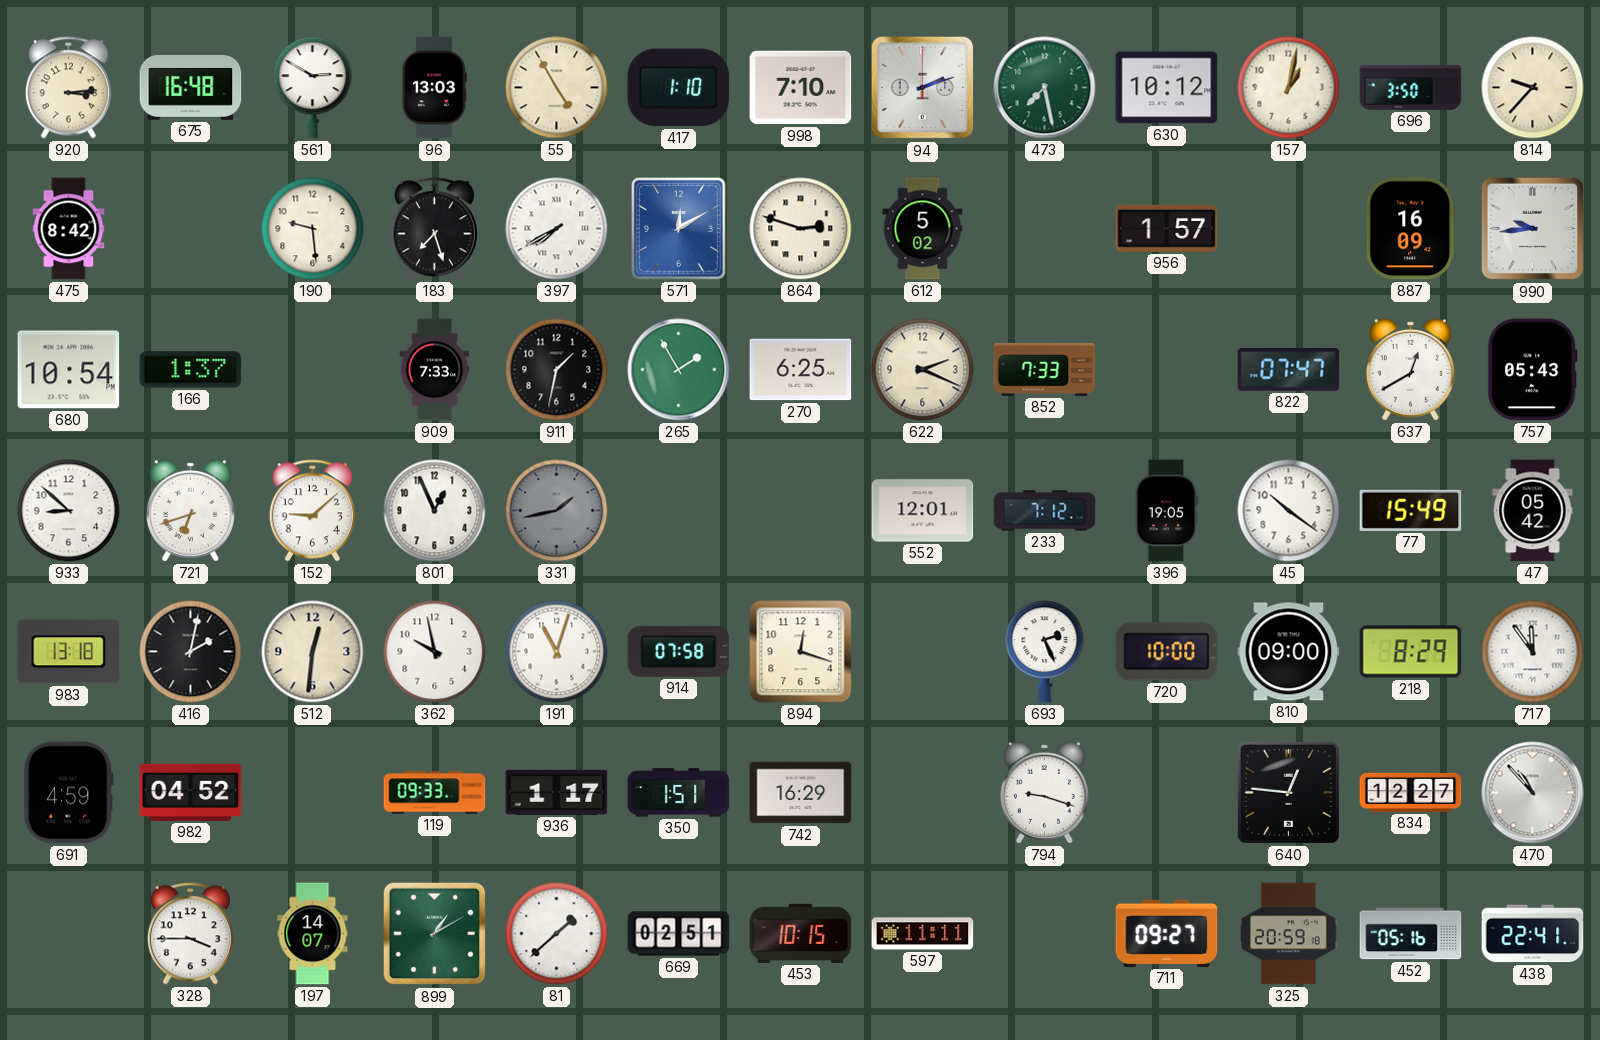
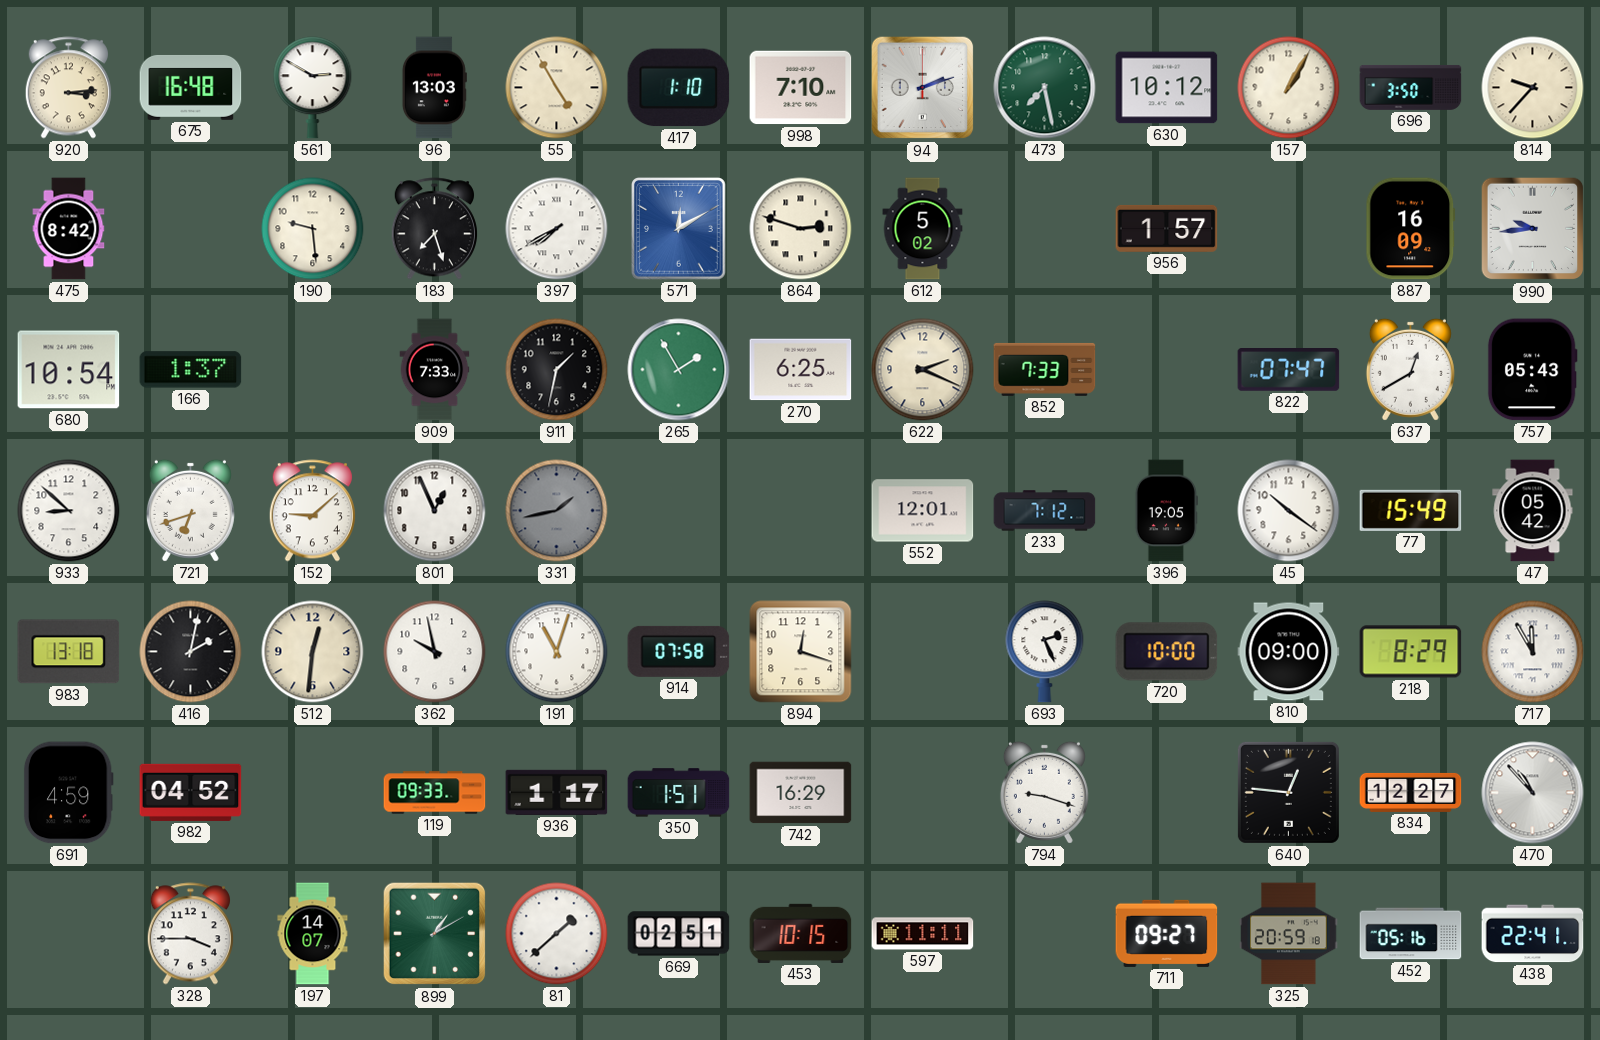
157: 1:02 -> 1:05 (1289, 88)
717: 11:54 -> 11:55 (1533, 652)
